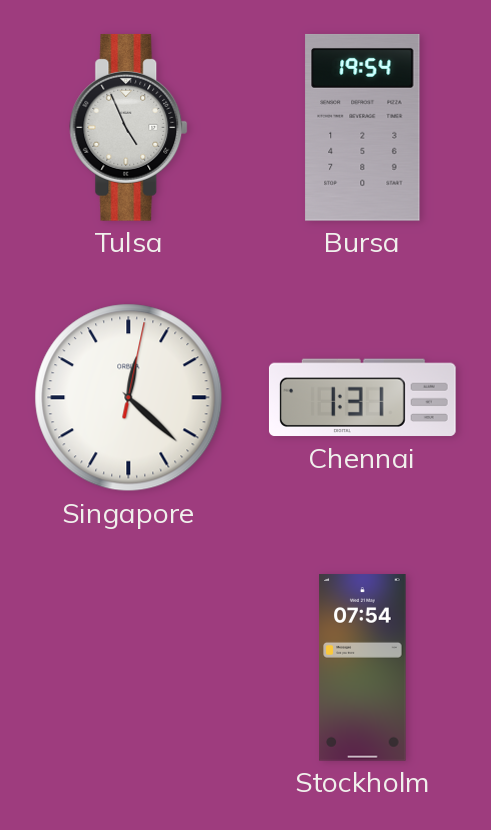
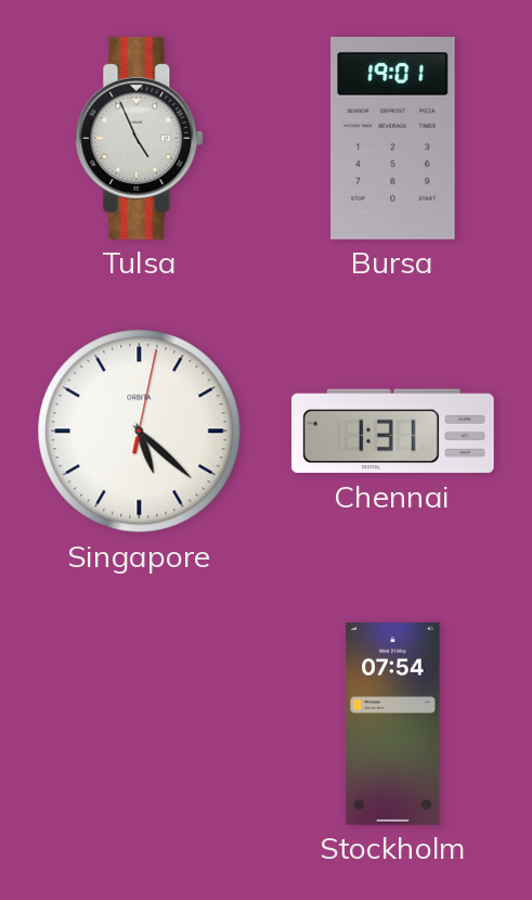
Bursa: 19:54 -> 19:01 (393, 138)
Singapore: 12:22 -> 5:22 (140, 432)
